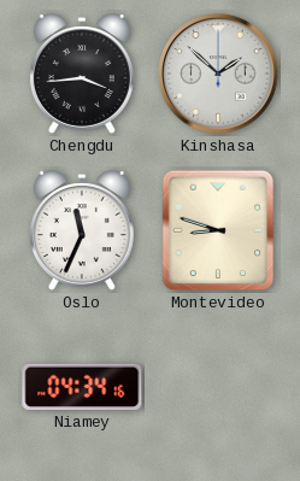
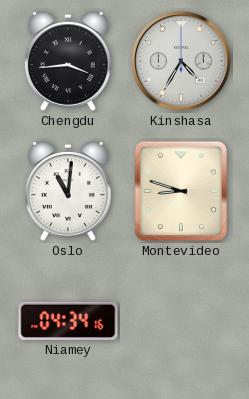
Kinshasa: 1:52 -> 4:35 (181, 61)
Oslo: 11:34 -> 11:01 (68, 192)
